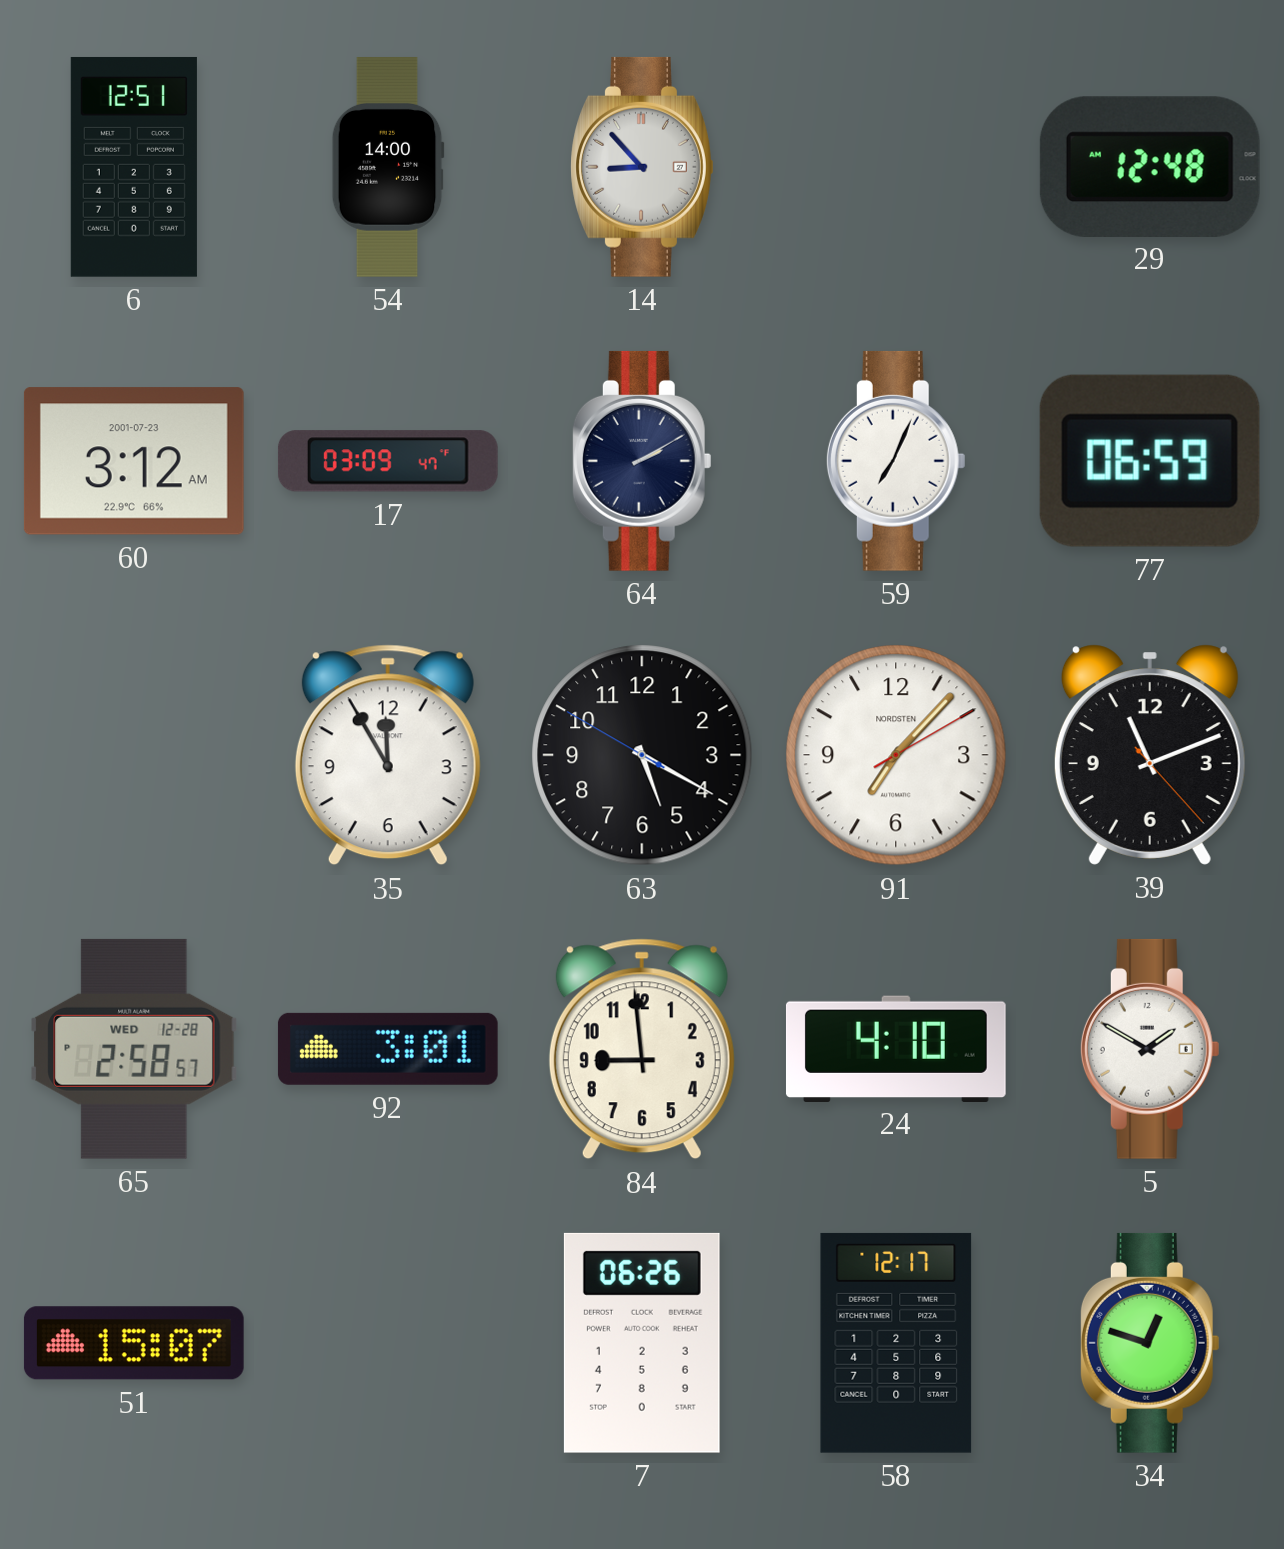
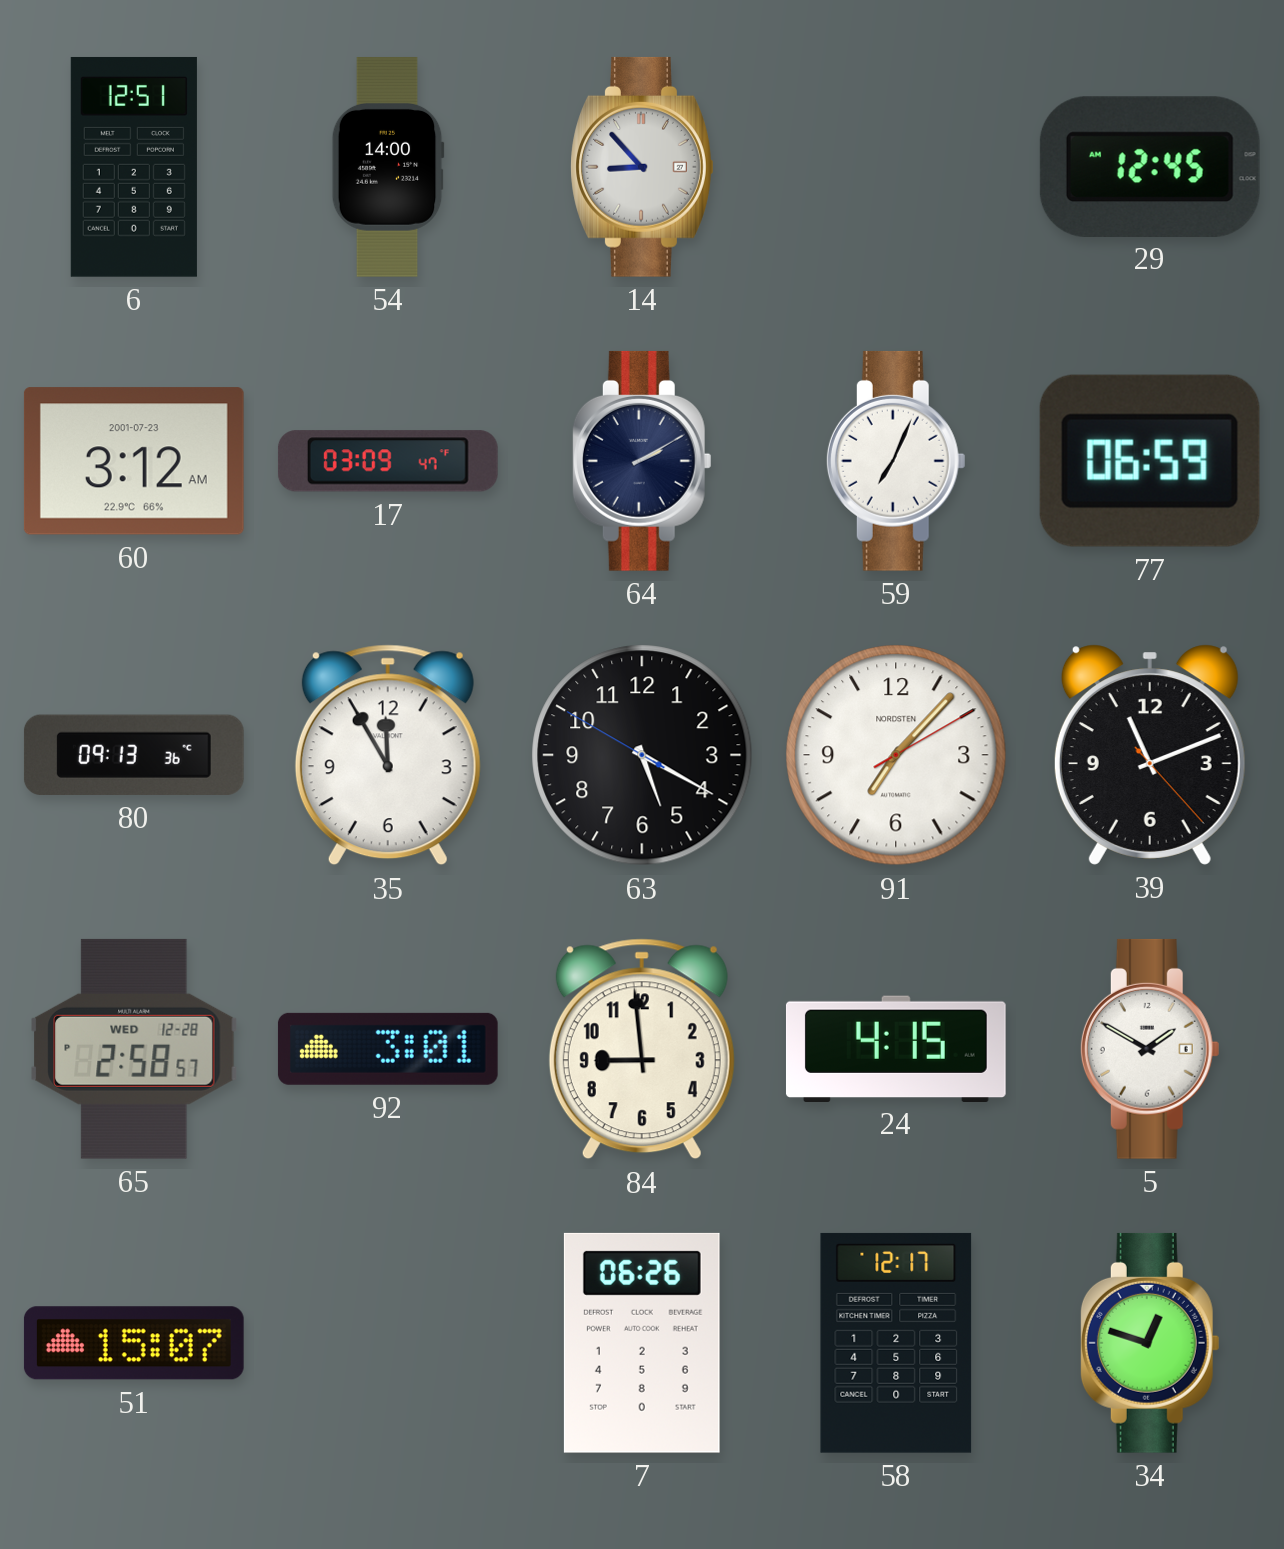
29: 12:48 -> 12:45 (1150, 166)
80: none -> 09:13 (134, 755)
24: 4:10 -> 4:15 (896, 1048)
